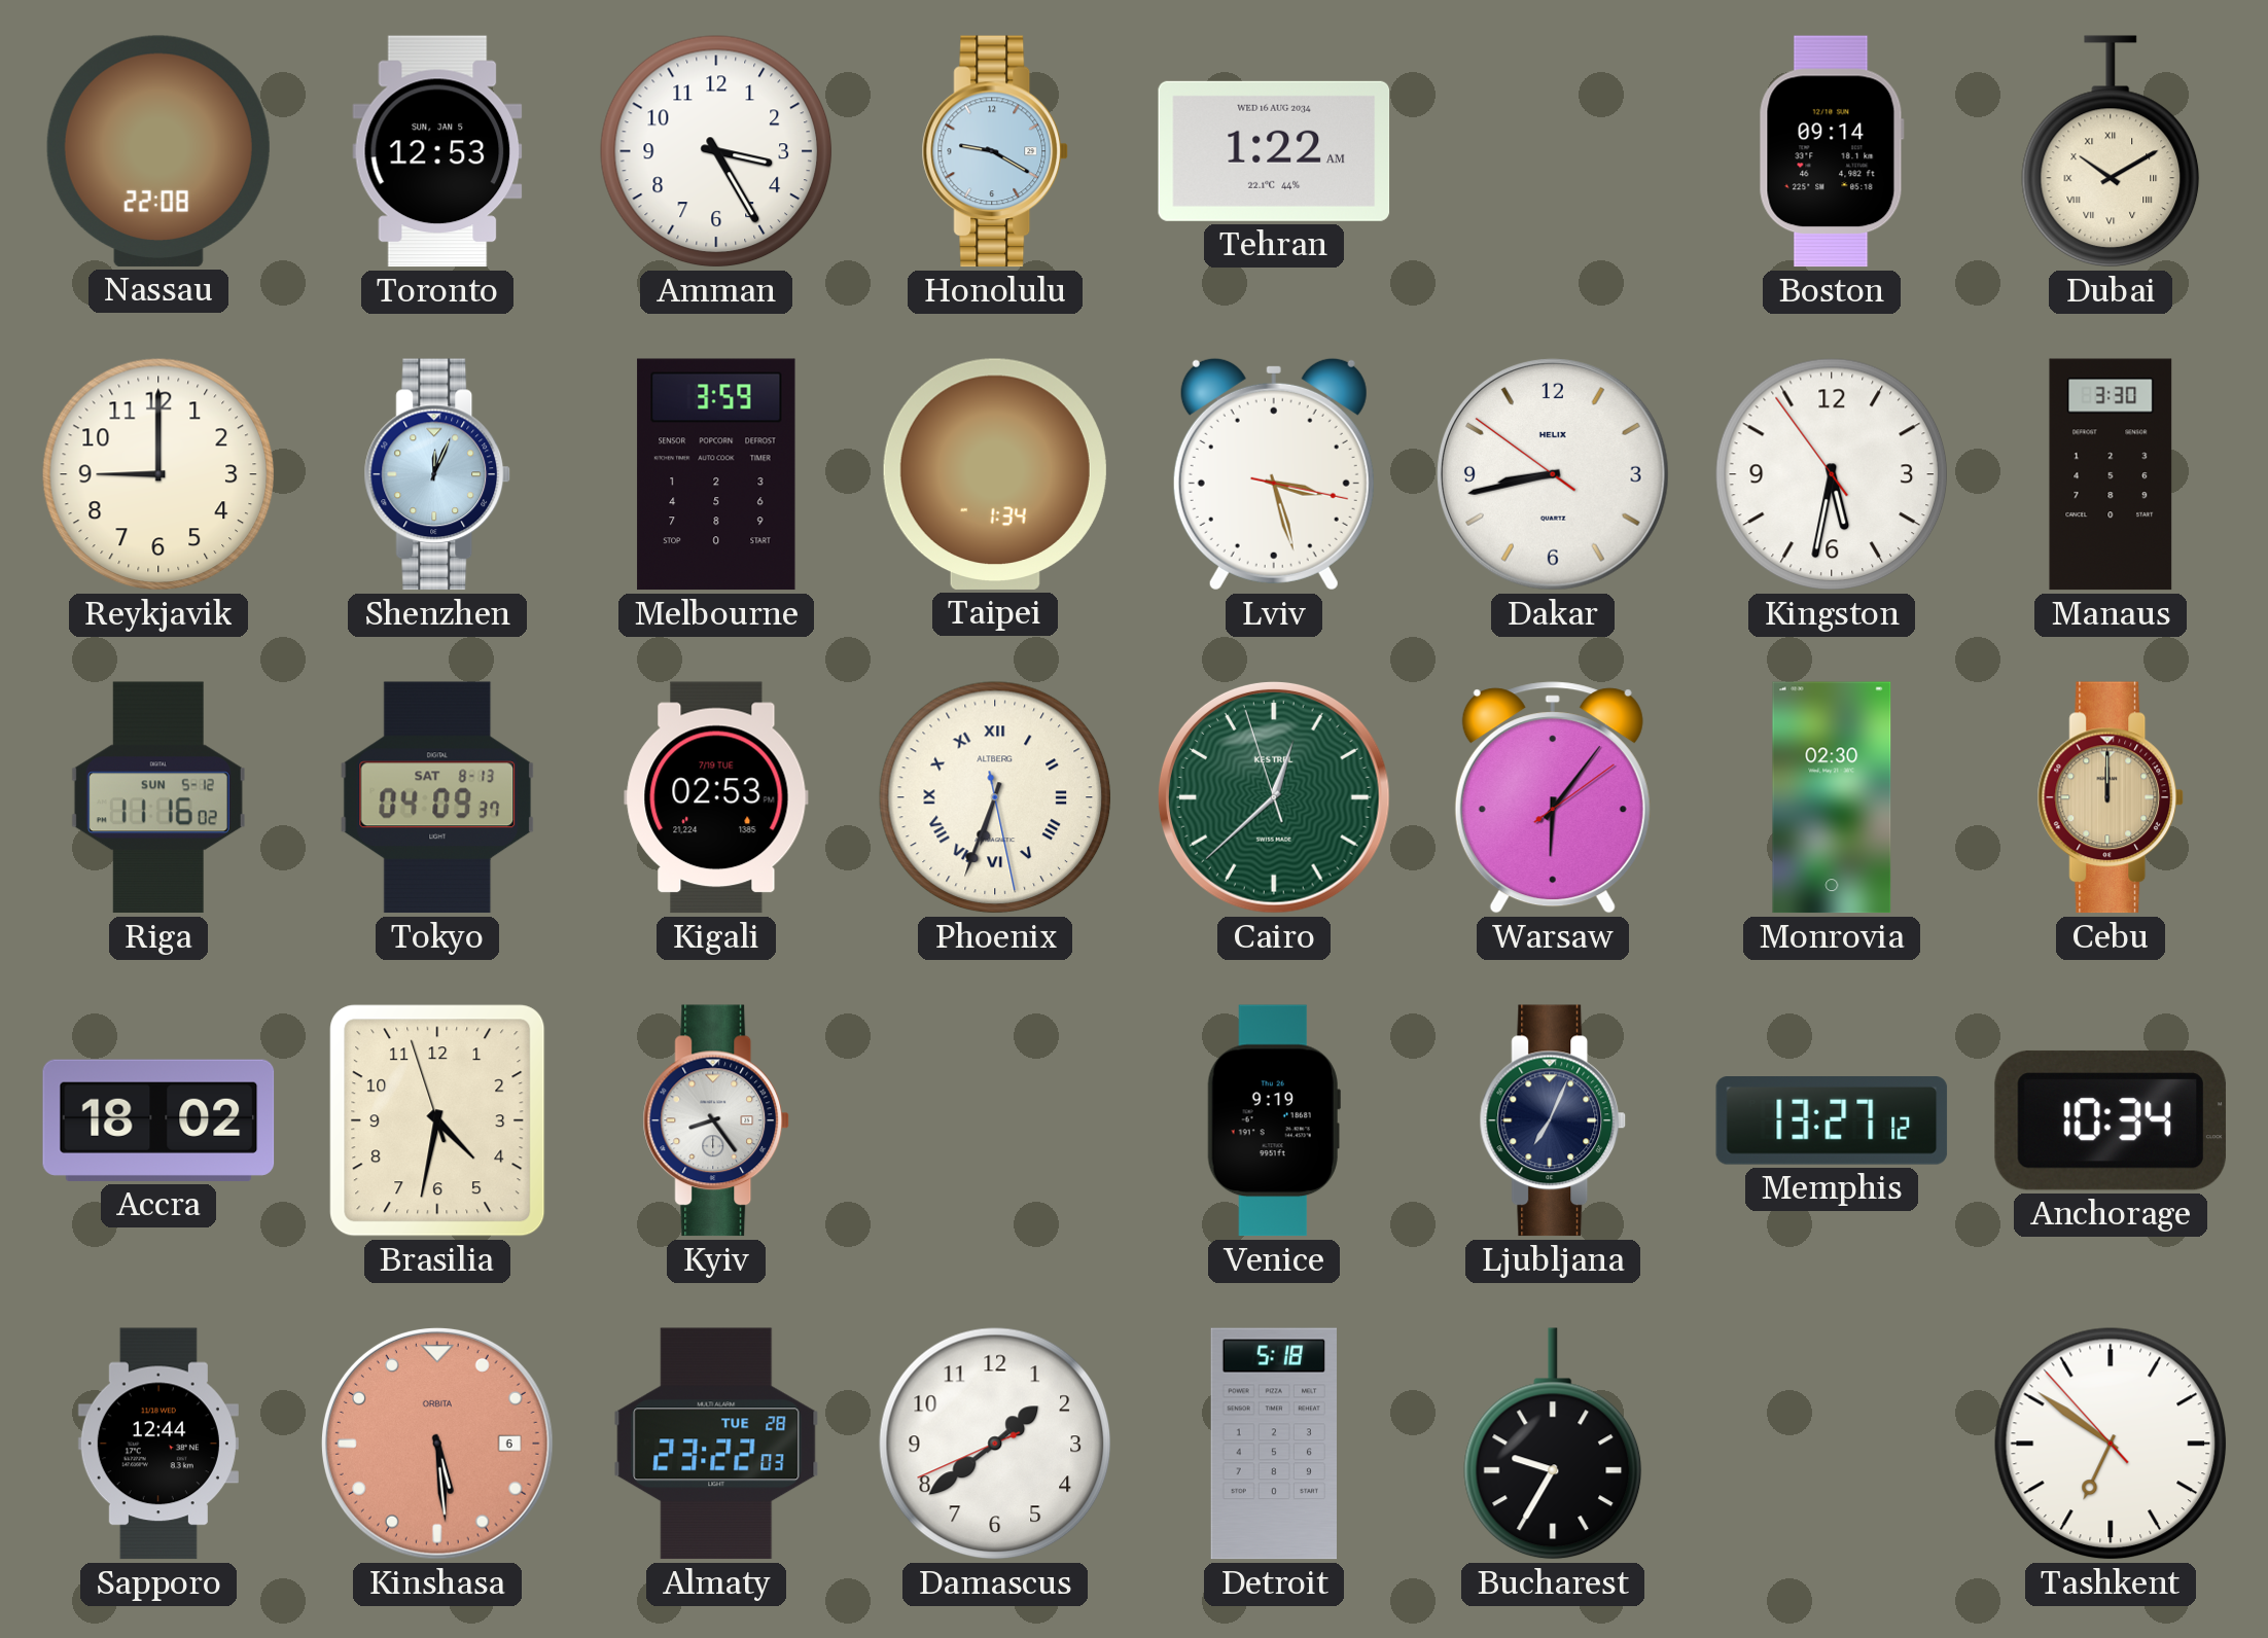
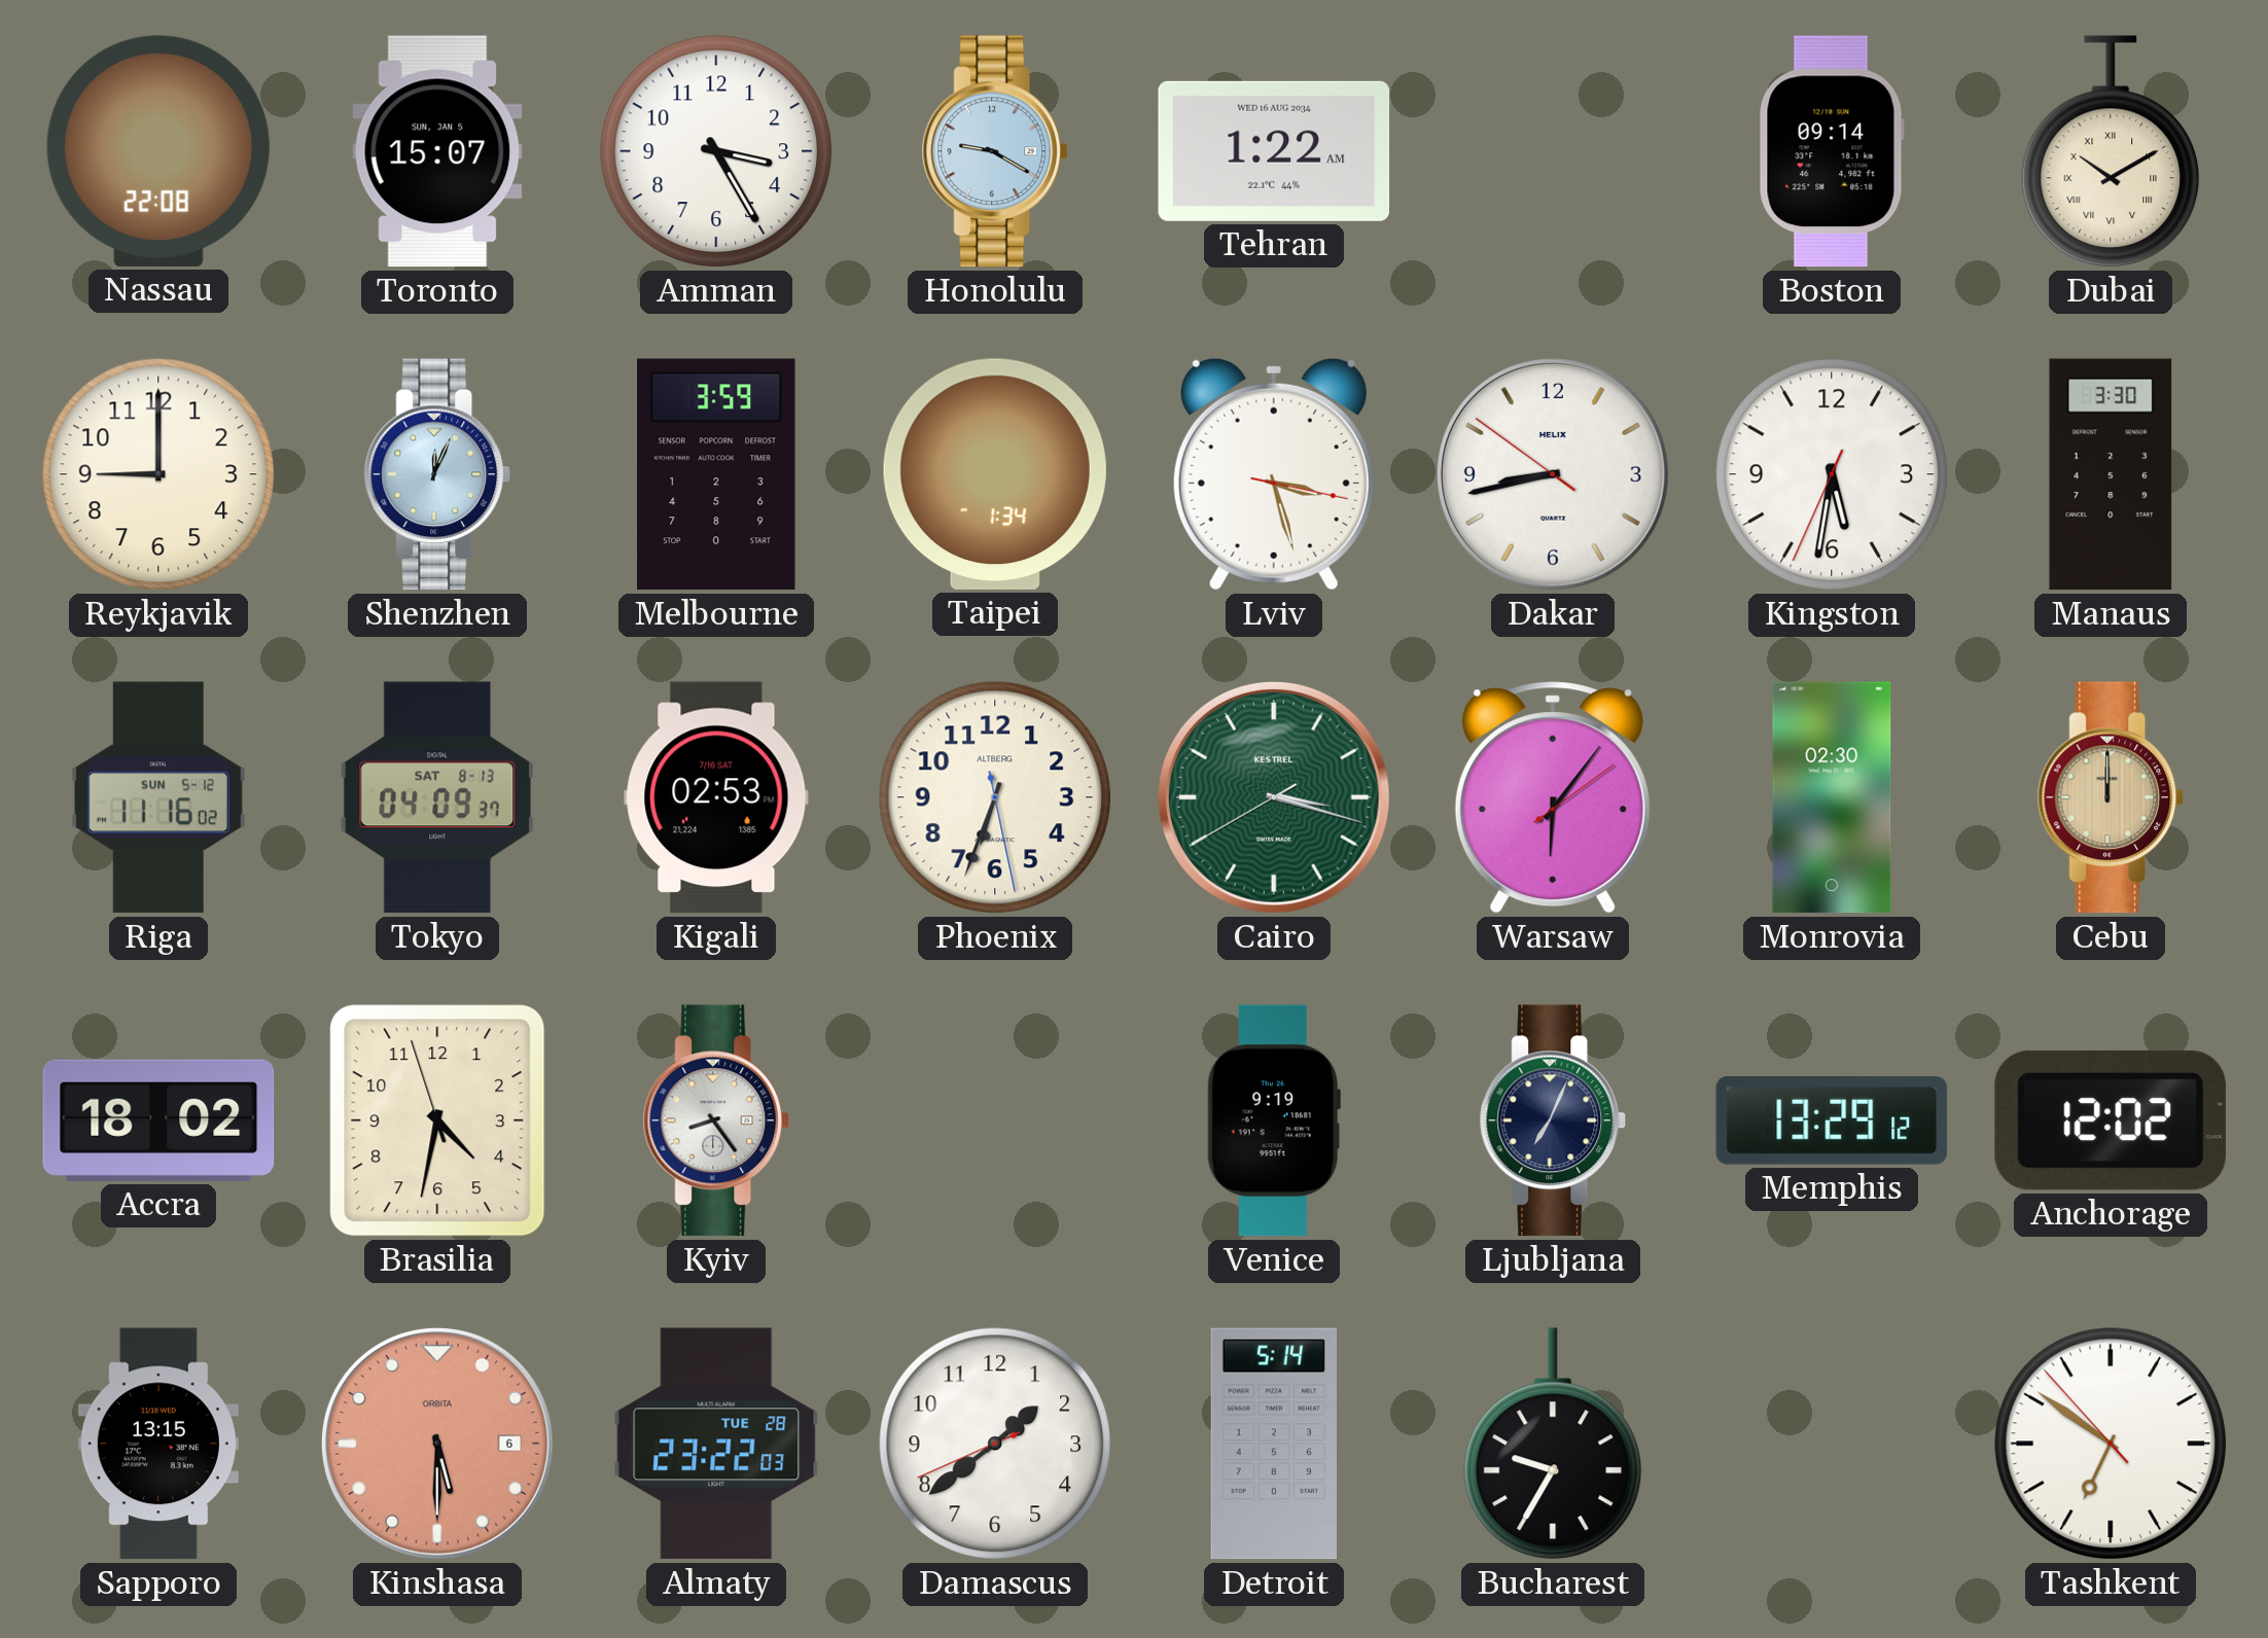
Toronto: 12:53 -> 15:07 (437, 151)
Kingston: 5:31:54 -> 5:31:34 (1832, 474)
Kigali date: 7/19 TUE -> 7/16 SAT (716, 797)
Phoenix numerals: Roman -> Arabic (995, 797)
Cairo: 12:37 -> 3:17 (1274, 797)
Memphis: 13:27 -> 13:29 (1832, 1121)
Anchorage: 10:34 -> 12:02 (2111, 1120)
Sapporo: 12:44 -> 13:15 (158, 1444)
Kinshasa: 5:29 -> 5:30 (437, 1444)
Detroit: 5:18 -> 5:14 (1273, 1444)
